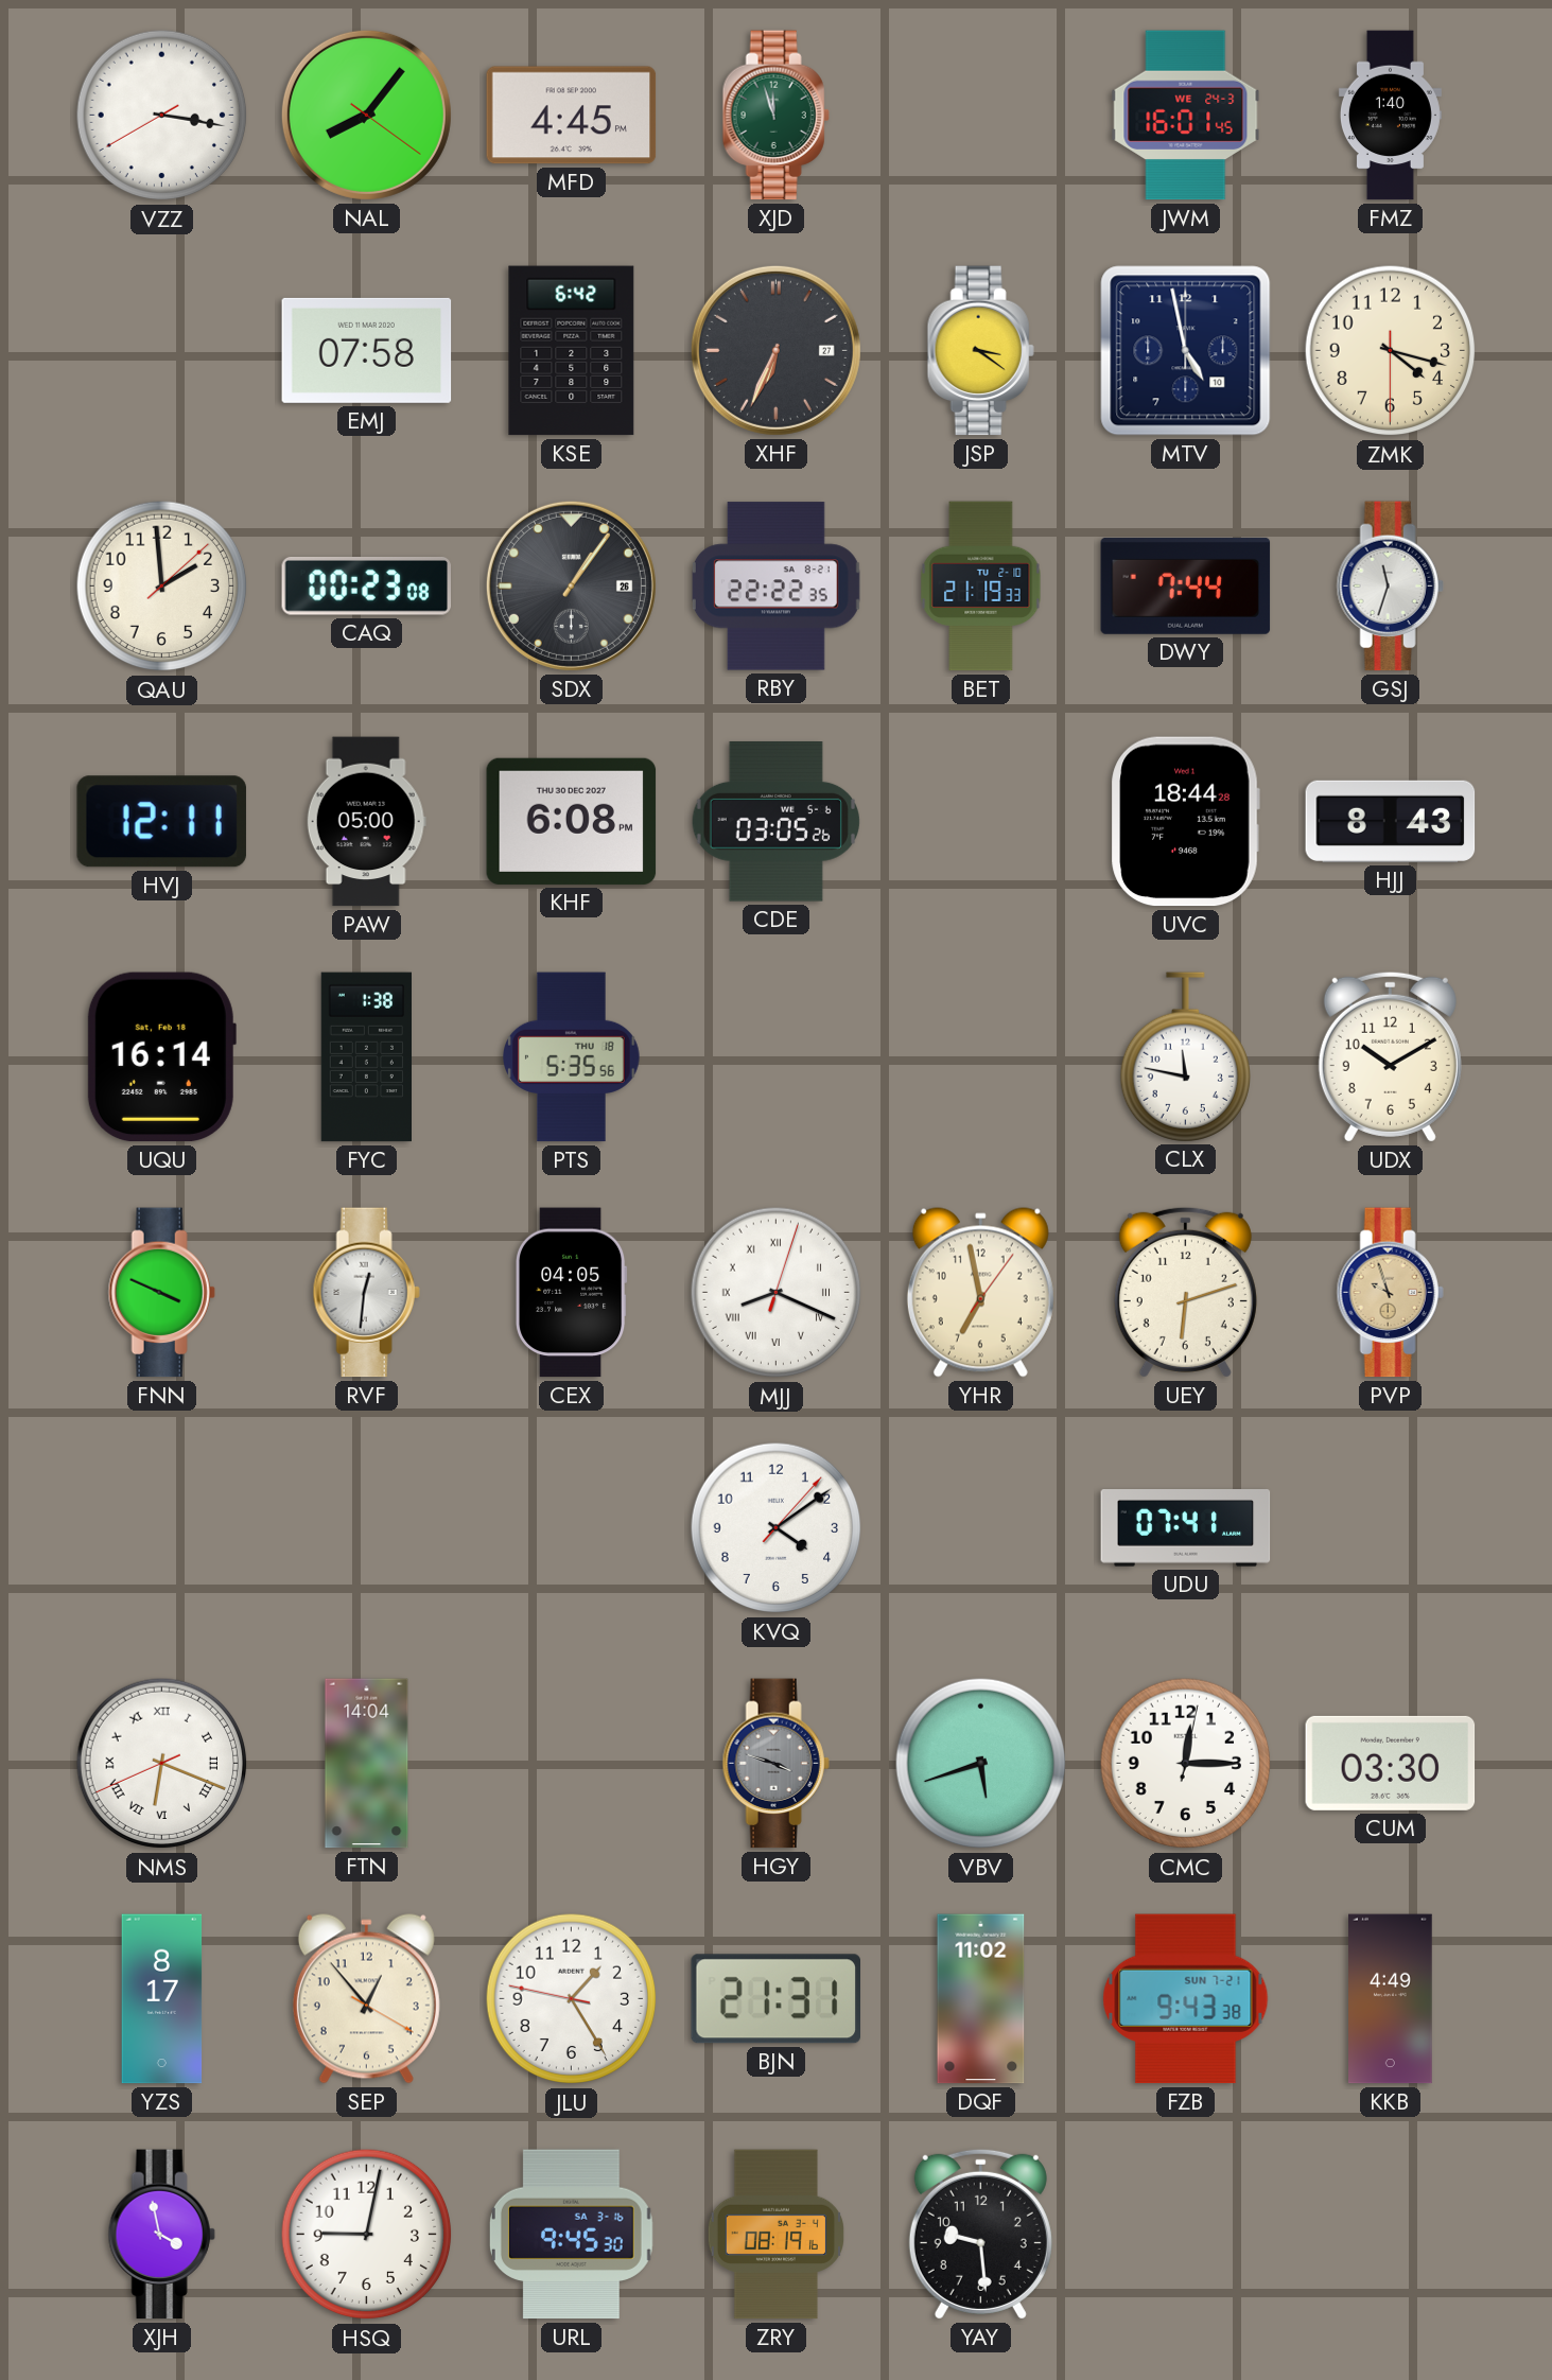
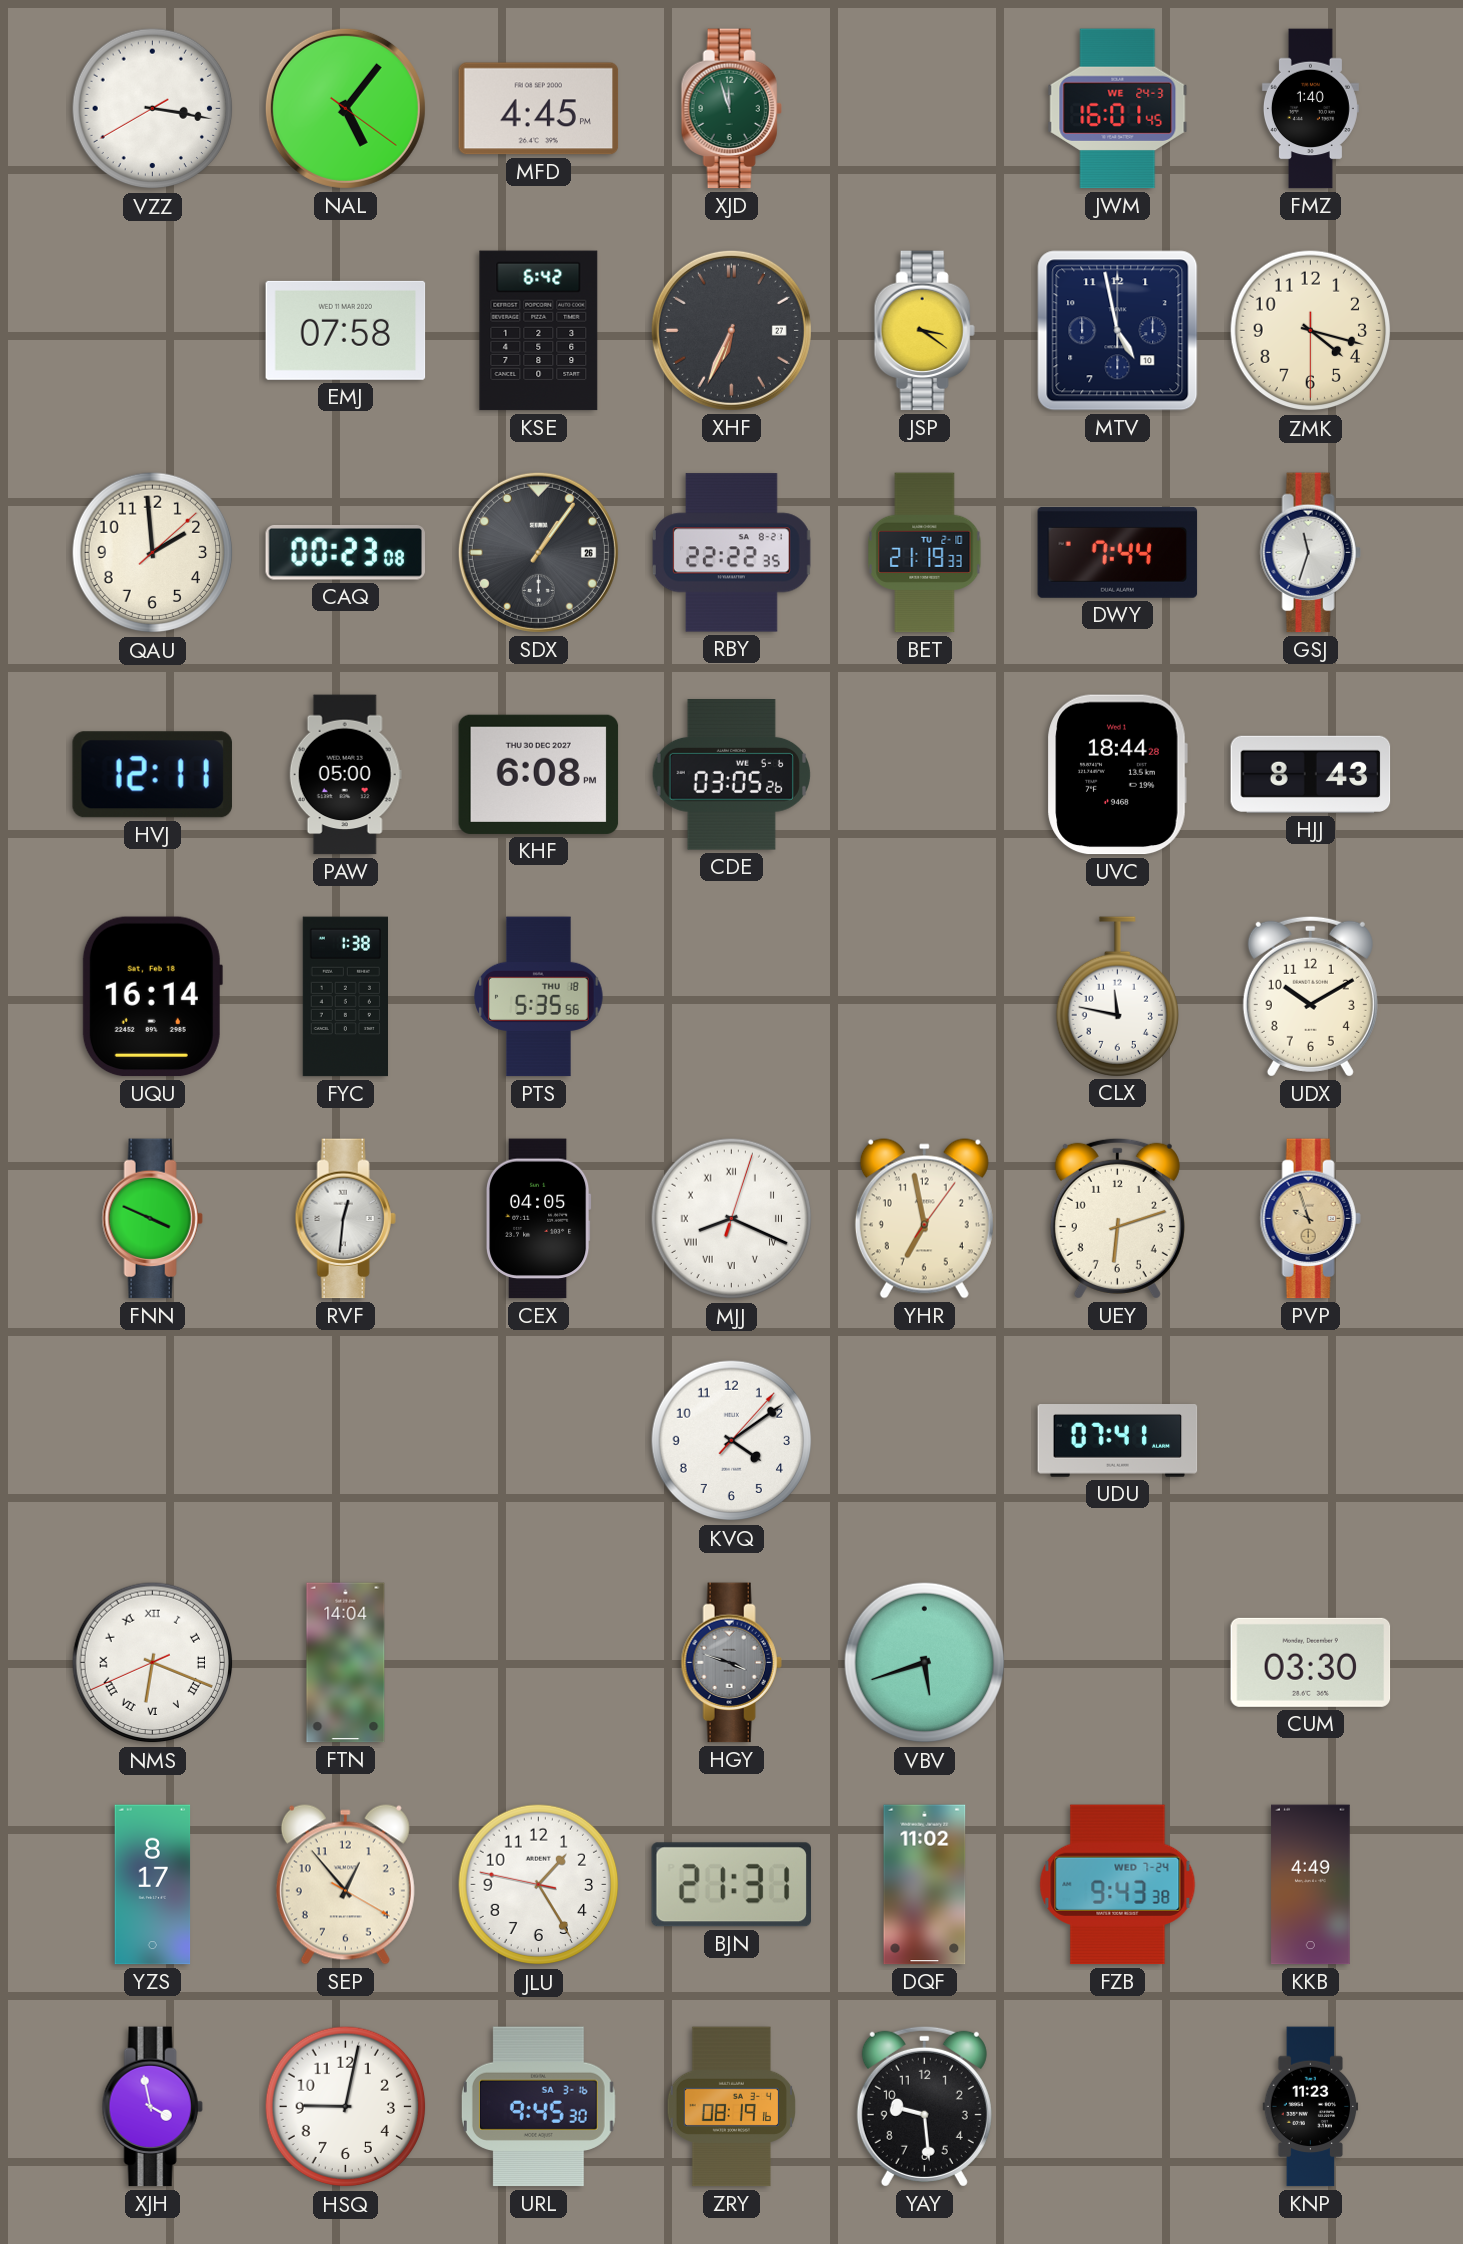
NAL: 8:06 -> 5:06 (345, 108)
CMC: 12:15 -> none (1186, 1764)
FZB date: SUN 7-21 -> WED 7-24 (1118, 1885)
KNP: none -> 11:23 (1311, 2107)
